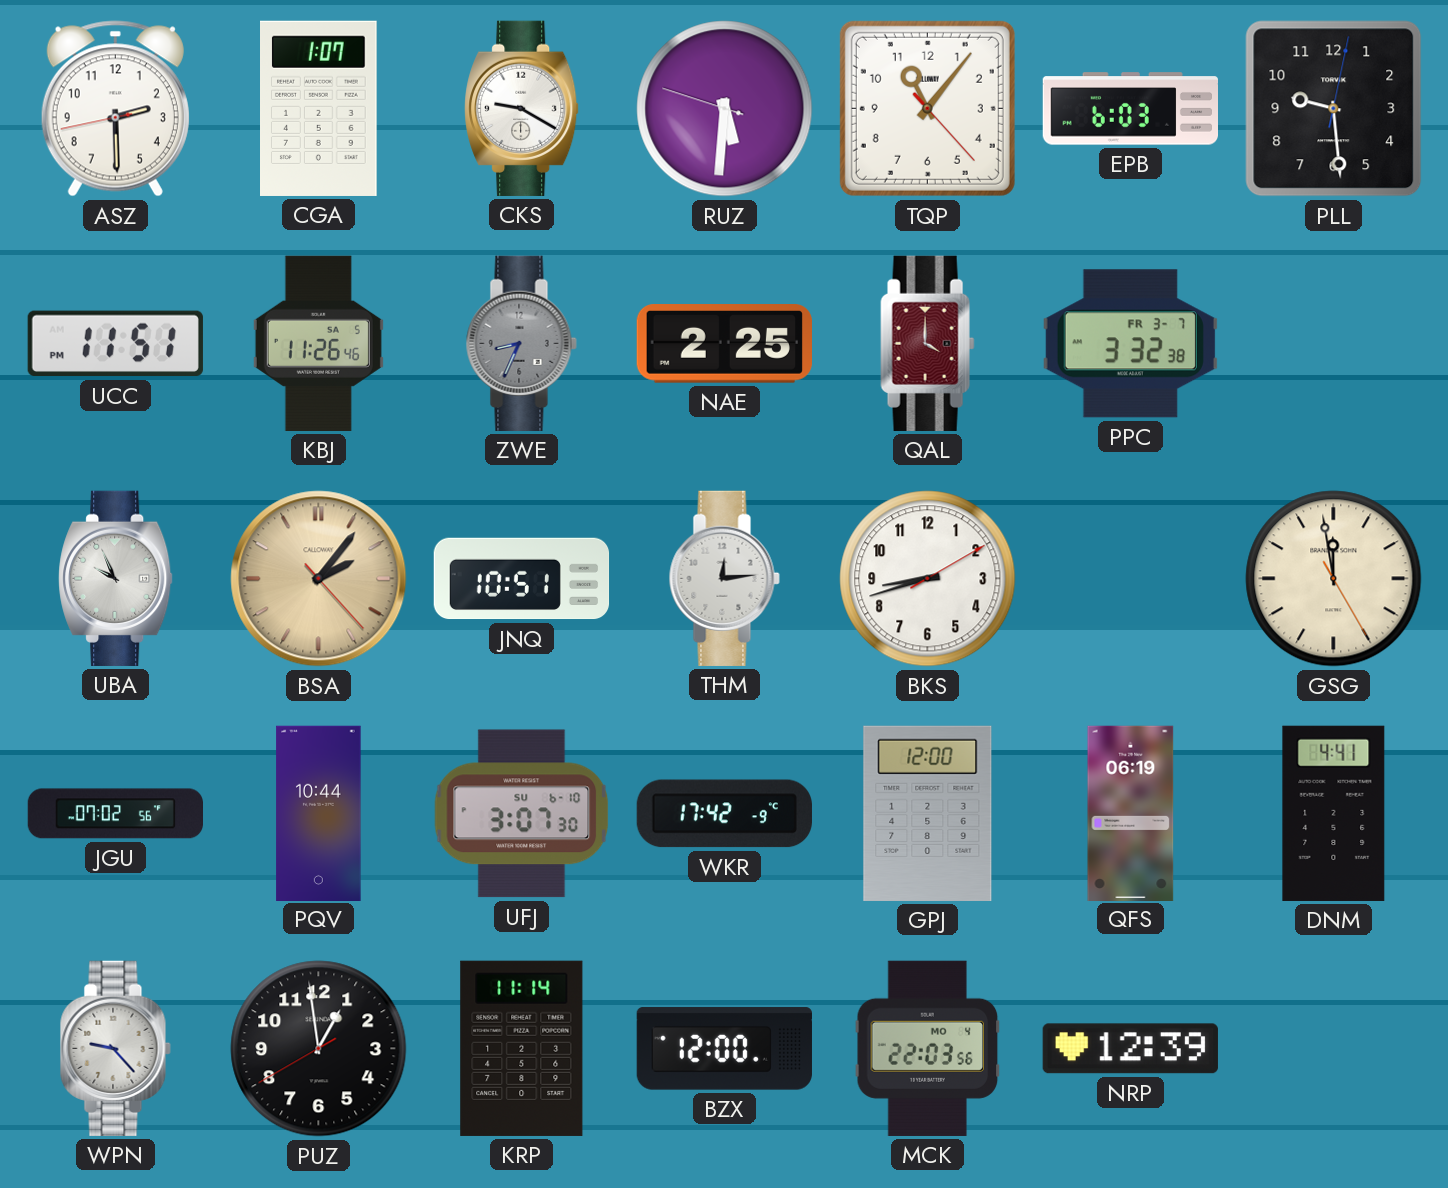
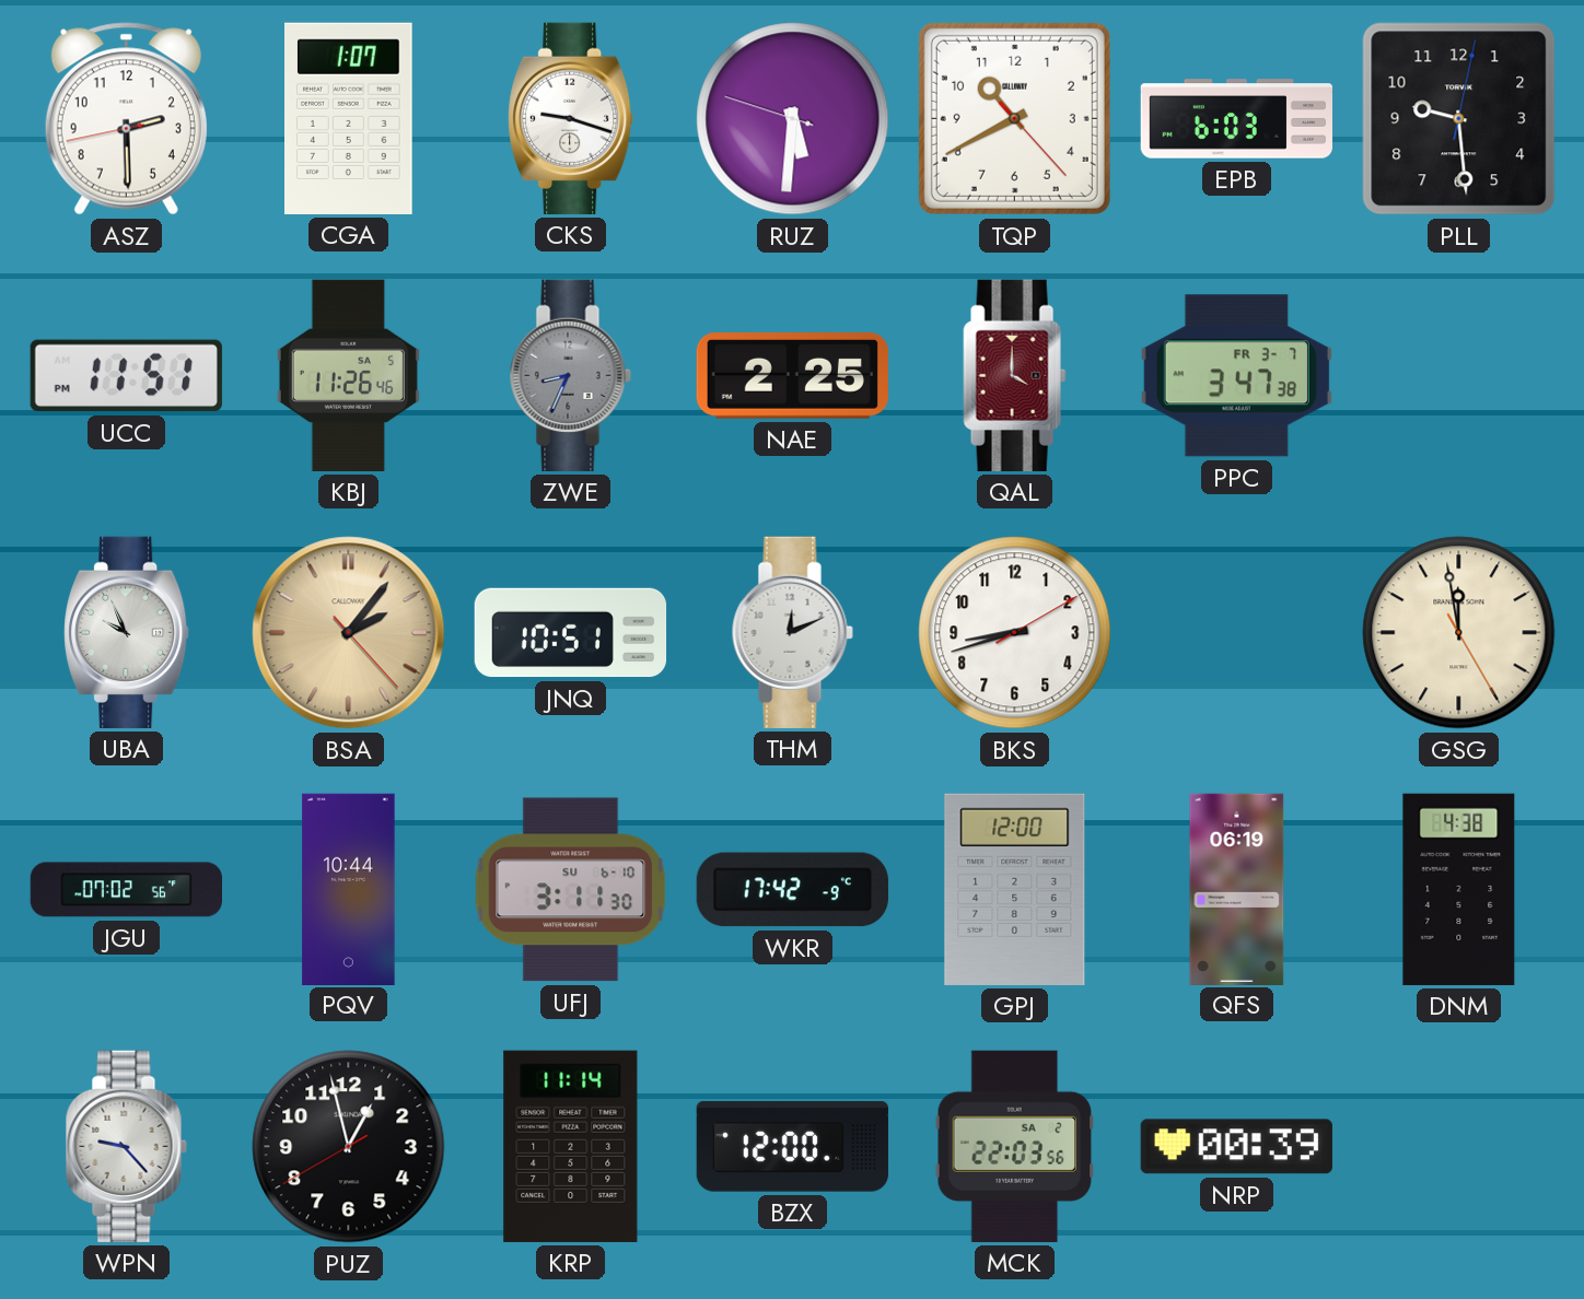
CKS: 9:20 -> 9:18 (571, 118)
TQP: 11:06 -> 10:40 (1014, 118)
PPC: 3:32 -> 3:47 (1236, 376)
THM: 12:14 -> 12:11 (792, 632)
UFJ: 3:07 -> 3:11 (571, 890)
DNM: 4:41 -> 4:38 (1459, 889)
PUZ: 12:58 -> 12:57 (349, 1147)
MCK date: MO 4 -> SA 2 (1015, 1146)
NRP: 12:39 -> 00:39 (1236, 1147)
